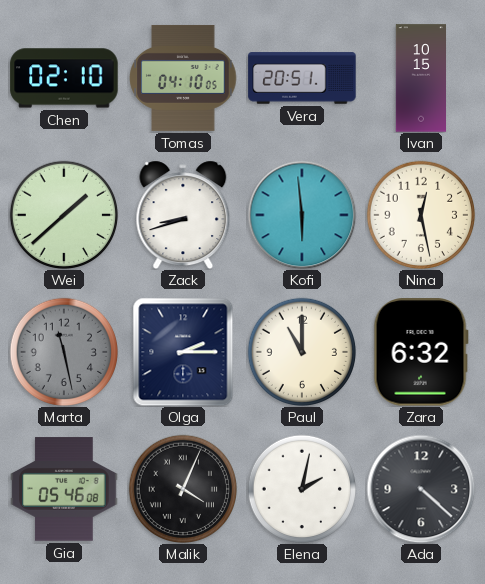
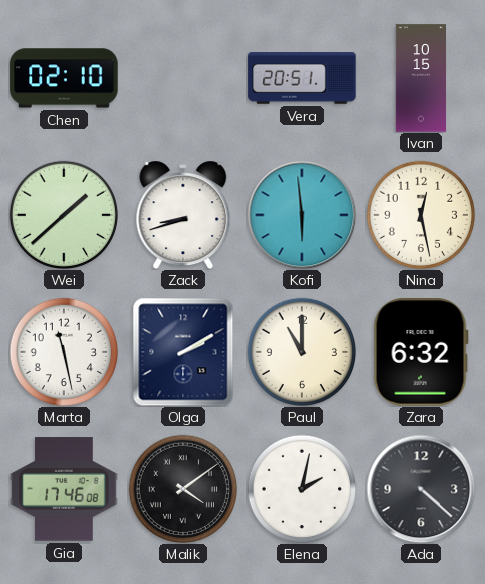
Tomas: 04:10 -> none (183, 78)
Marta dial: grey -> white (63, 351)
Olga: 2:15 -> 2:10 (183, 352)
Gia: 05:46 -> 17:46 (64, 489)
Malik: 4:04 -> 4:09 (182, 488)
